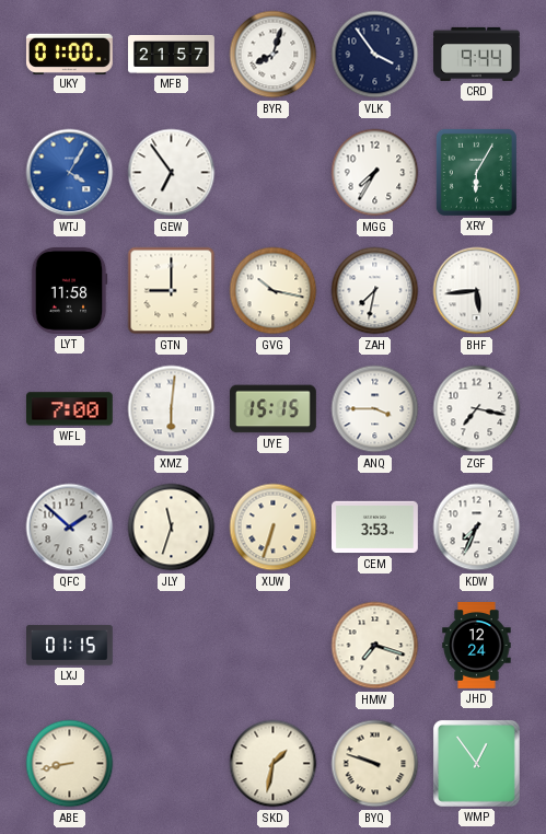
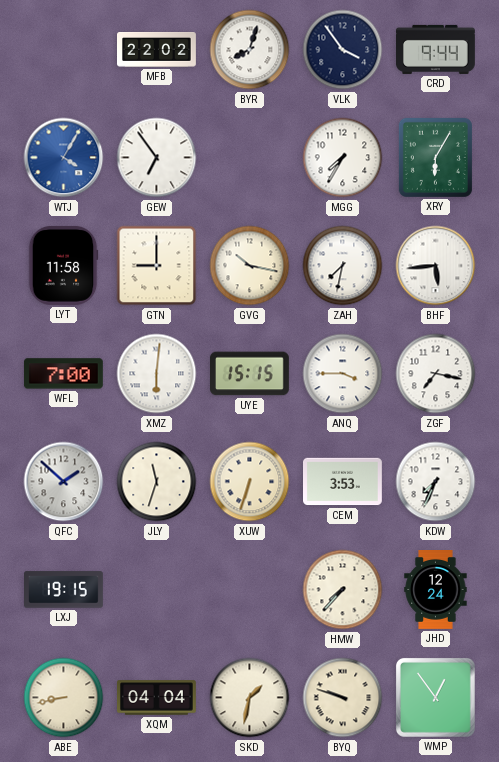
UKY: 01:00 -> none (69, 54)
MFB: 21:57 -> 22:02 (157, 50)
LXJ: 01:15 -> 19:15 (64, 590)
HMW: 7:18 -> 7:37 (343, 590)
XQM: none -> 04:04 (157, 698)
